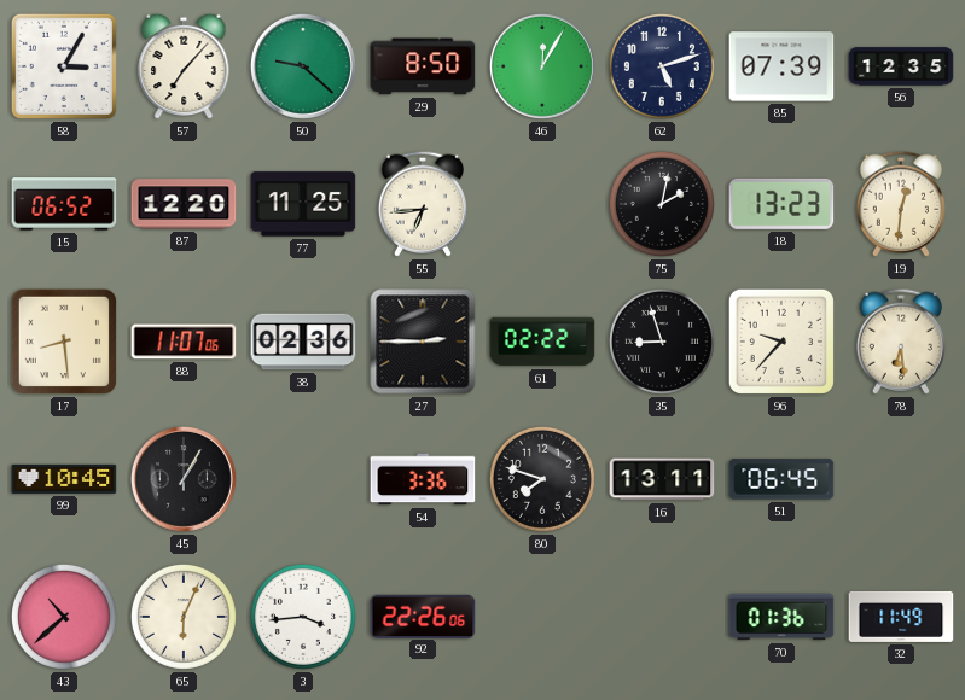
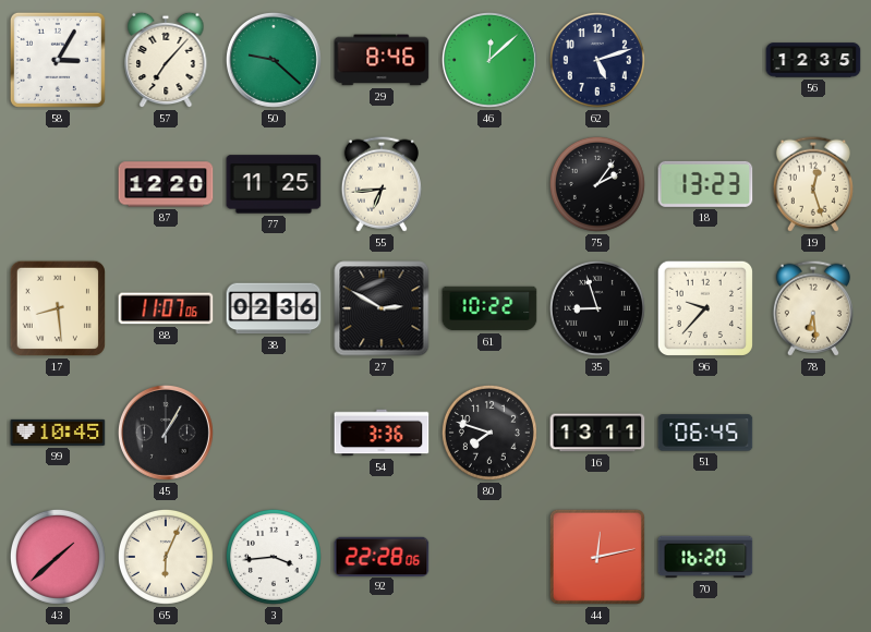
29: 8:50 -> 8:46 (382, 60)
46: 12:05 -> 12:08 (489, 60)
85: 07:39 -> none (781, 66)
15: 06:52 -> none (64, 204)
75: 2:02 -> 2:06 (597, 184)
19: 12:31 -> 12:27 (813, 184)
27: 2:45 -> 2:50 (382, 308)
61: 02:22 -> 10:22 (489, 308)
43: 10:38 -> 1:38 (58, 557)
92: 22:26 -> 22:28 (382, 556)
44: none -> 12:13 (597, 557)
70: 01:36 -> 16:20 (705, 557)
32: 11:49 -> none (901, 617)
